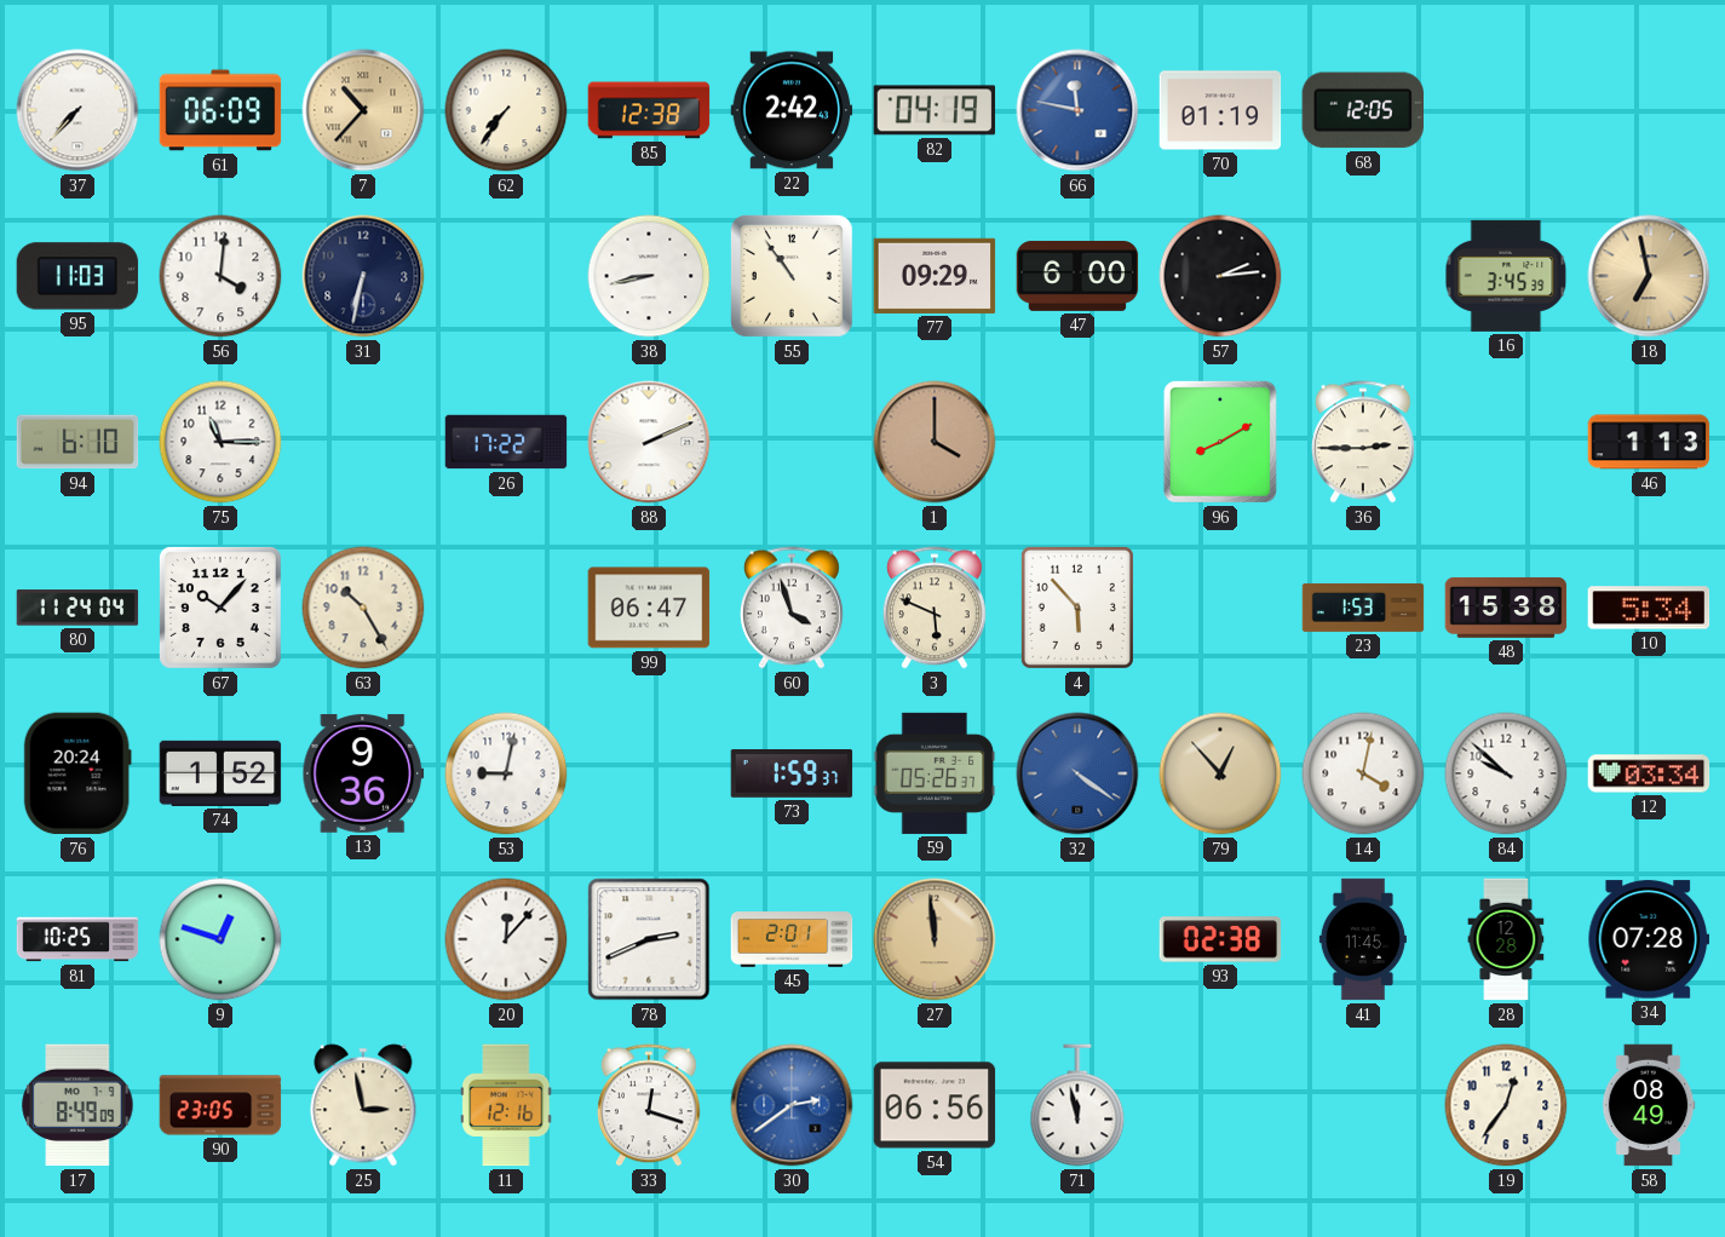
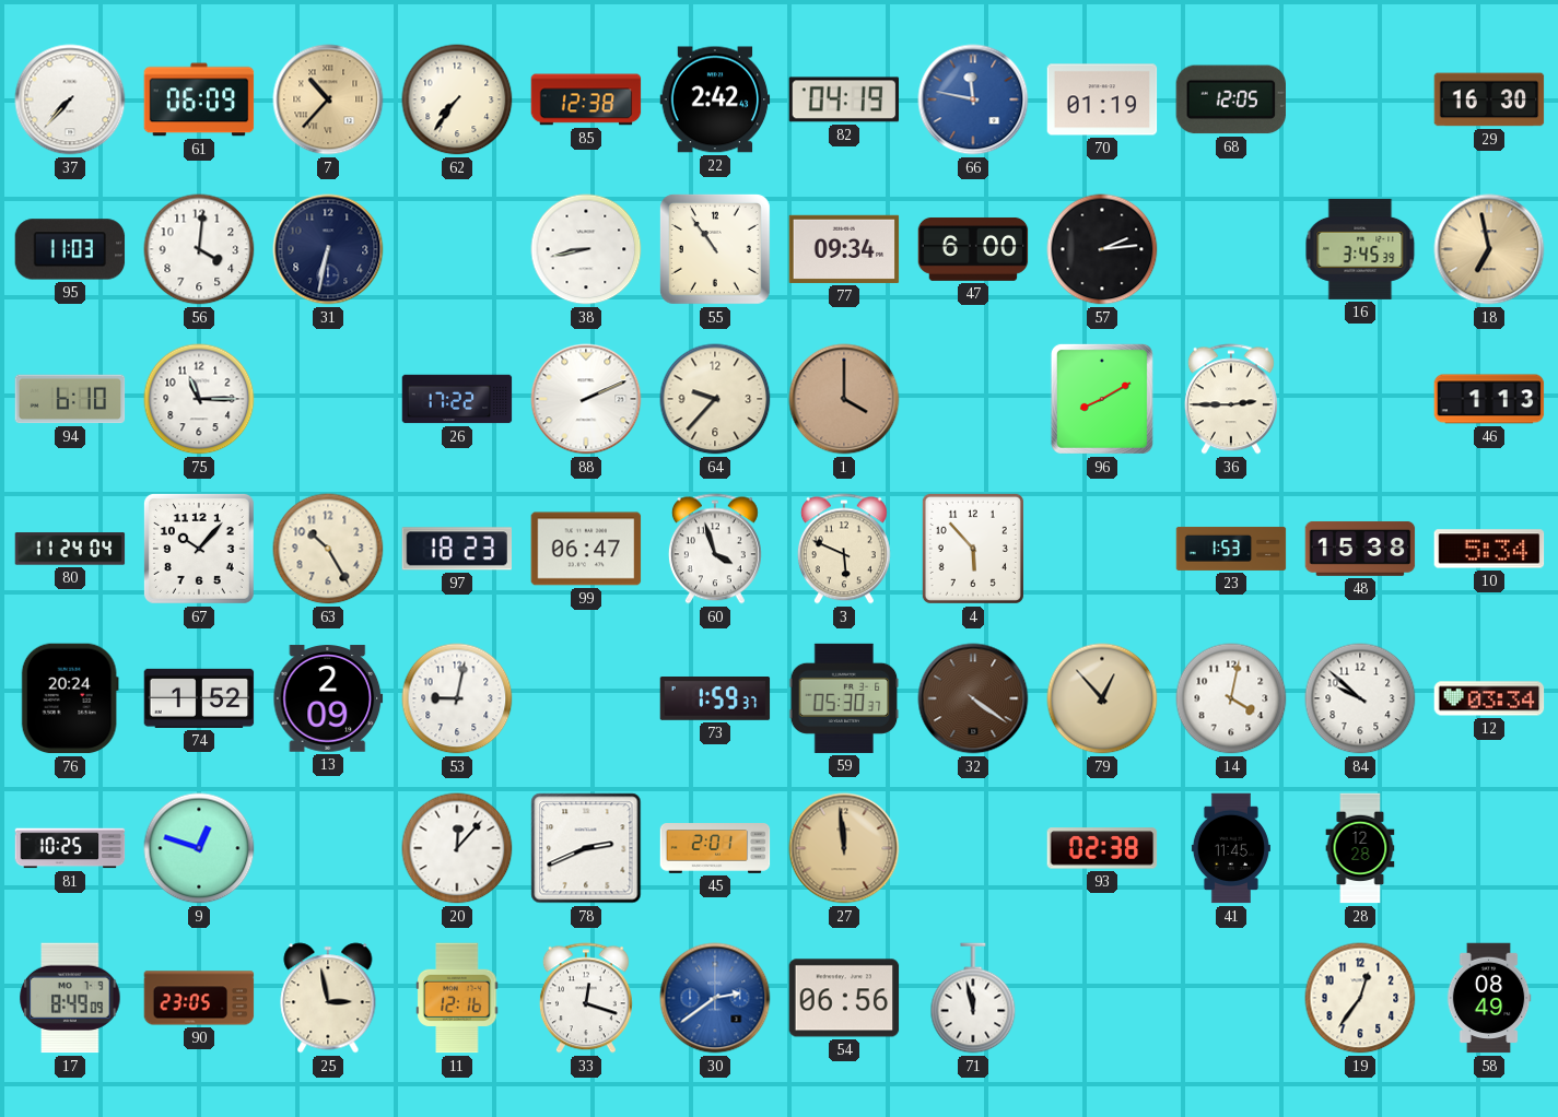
29: none -> 16:30 (1489, 99)
77: 09:29 -> 09:34 (844, 249)
64: none -> 9:37 (715, 399)
97: none -> 18:23 (456, 549)
13: 9:36 -> 2:09 (328, 698)
59: 05:26 -> 05:30 (844, 698)
32 dial: blue -> brown (973, 698)
34: 07:28 -> none (1649, 939)
